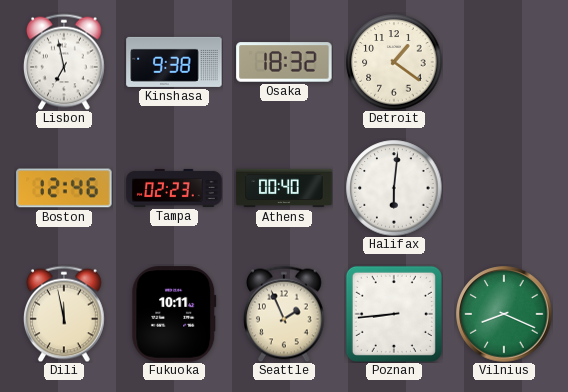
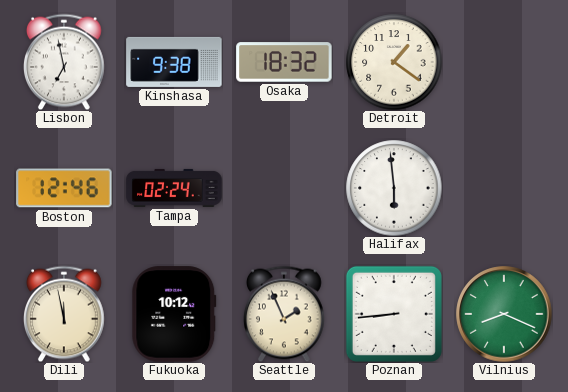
Tampa: 02:23 -> 02:24 (174, 188)
Athens: 00:40 -> none (284, 188)
Halifax: 6:01 -> 5:59 (394, 188)
Fukuoka: 10:11 -> 10:12 (174, 314)
